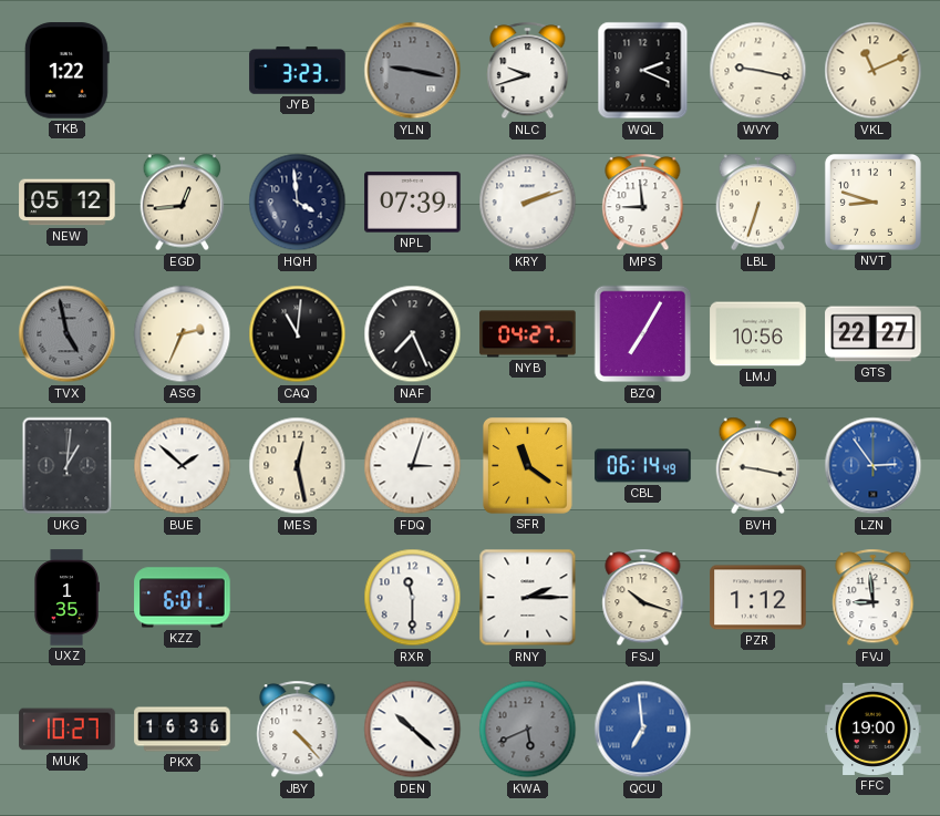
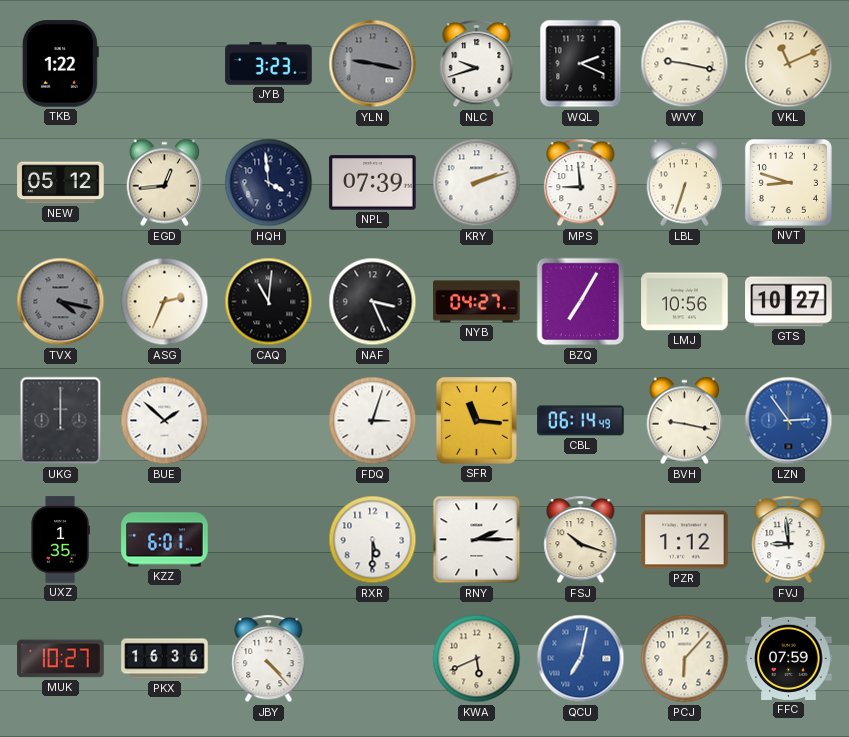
TVX: 4:58 -> 4:17 (61, 302)
NAF: 7:26 -> 3:26 (373, 302)
GTS: 22:27 -> 10:27 (789, 302)
UKG: 1:01 -> 12:00 (61, 421)
MES: 12:28 -> none (298, 466)
SFR: 11:21 -> 11:16 (477, 421)
RXR: 11:30 -> 5:30 (373, 540)
DEN: 10:22 -> none (413, 730)
KWA dial: grey -> cream (477, 659)
QCU: 6:59 -> 7:02 (581, 659)
PCJ: none -> 6:07 (685, 659)
FFC: 19:00 -> 07:59 (789, 658)
